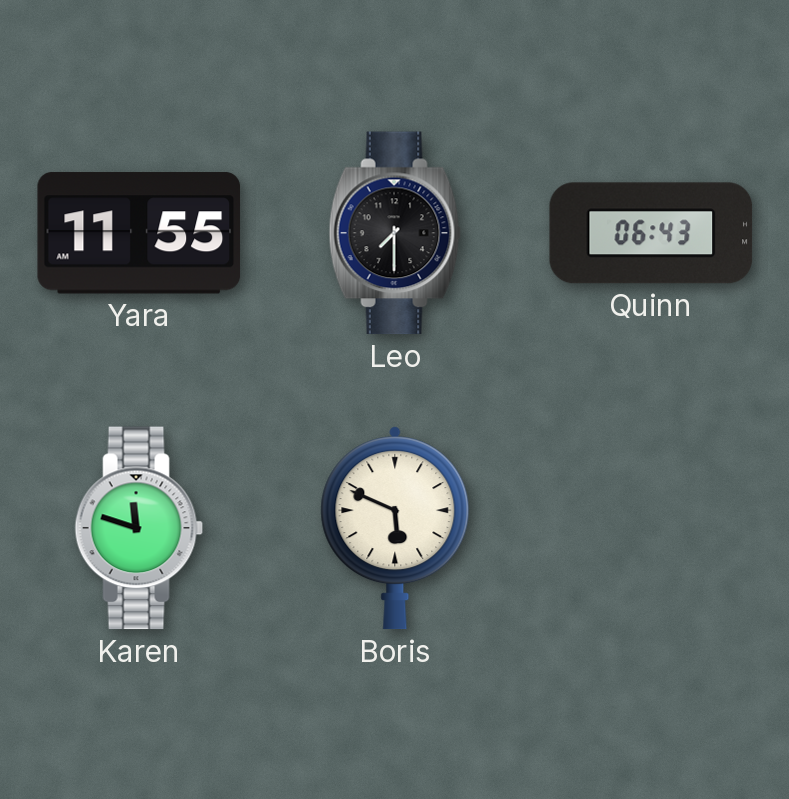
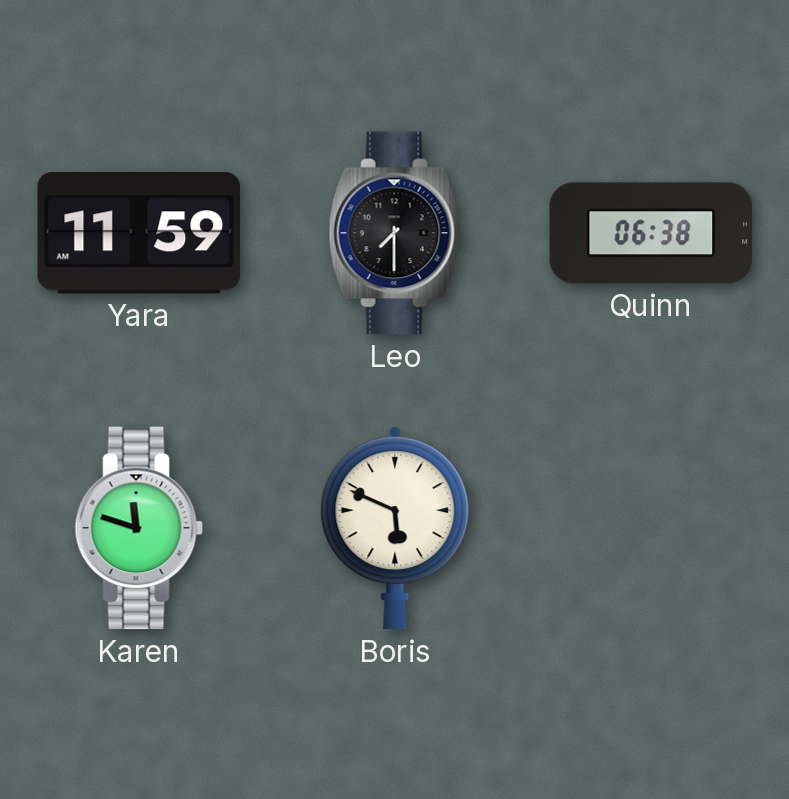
Yara: 11:55 -> 11:59 (139, 233)
Quinn: 06:43 -> 06:38 (651, 233)
